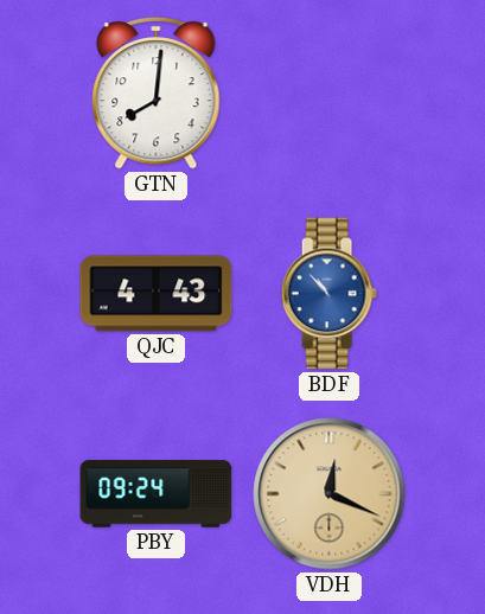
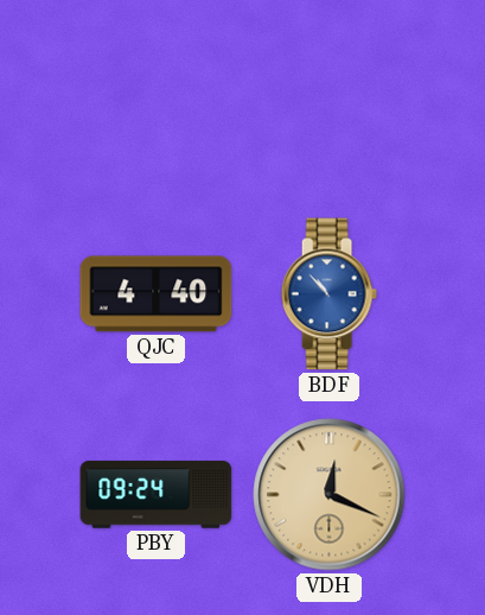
GTN: 8:01 -> none (157, 92)
QJC: 4:43 -> 4:40 (157, 294)
